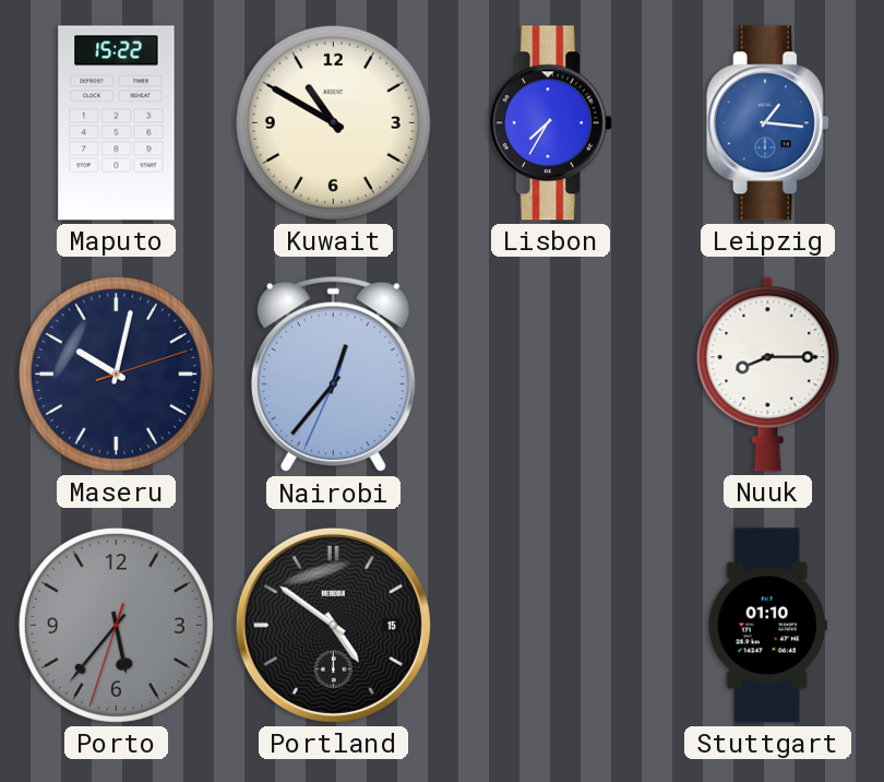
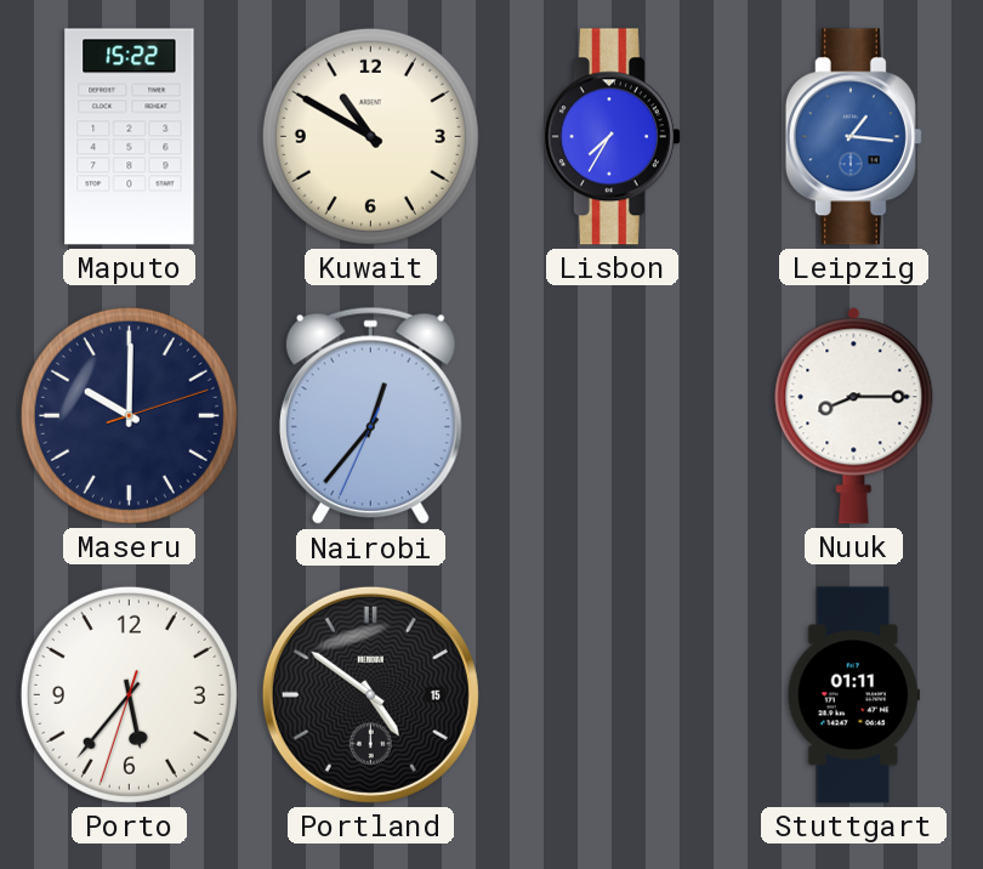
Maseru: 10:02 -> 10:00 (129, 415)
Porto dial: grey -> white (129, 694)
Stuttgart: 01:10 -> 01:11 (853, 695)
